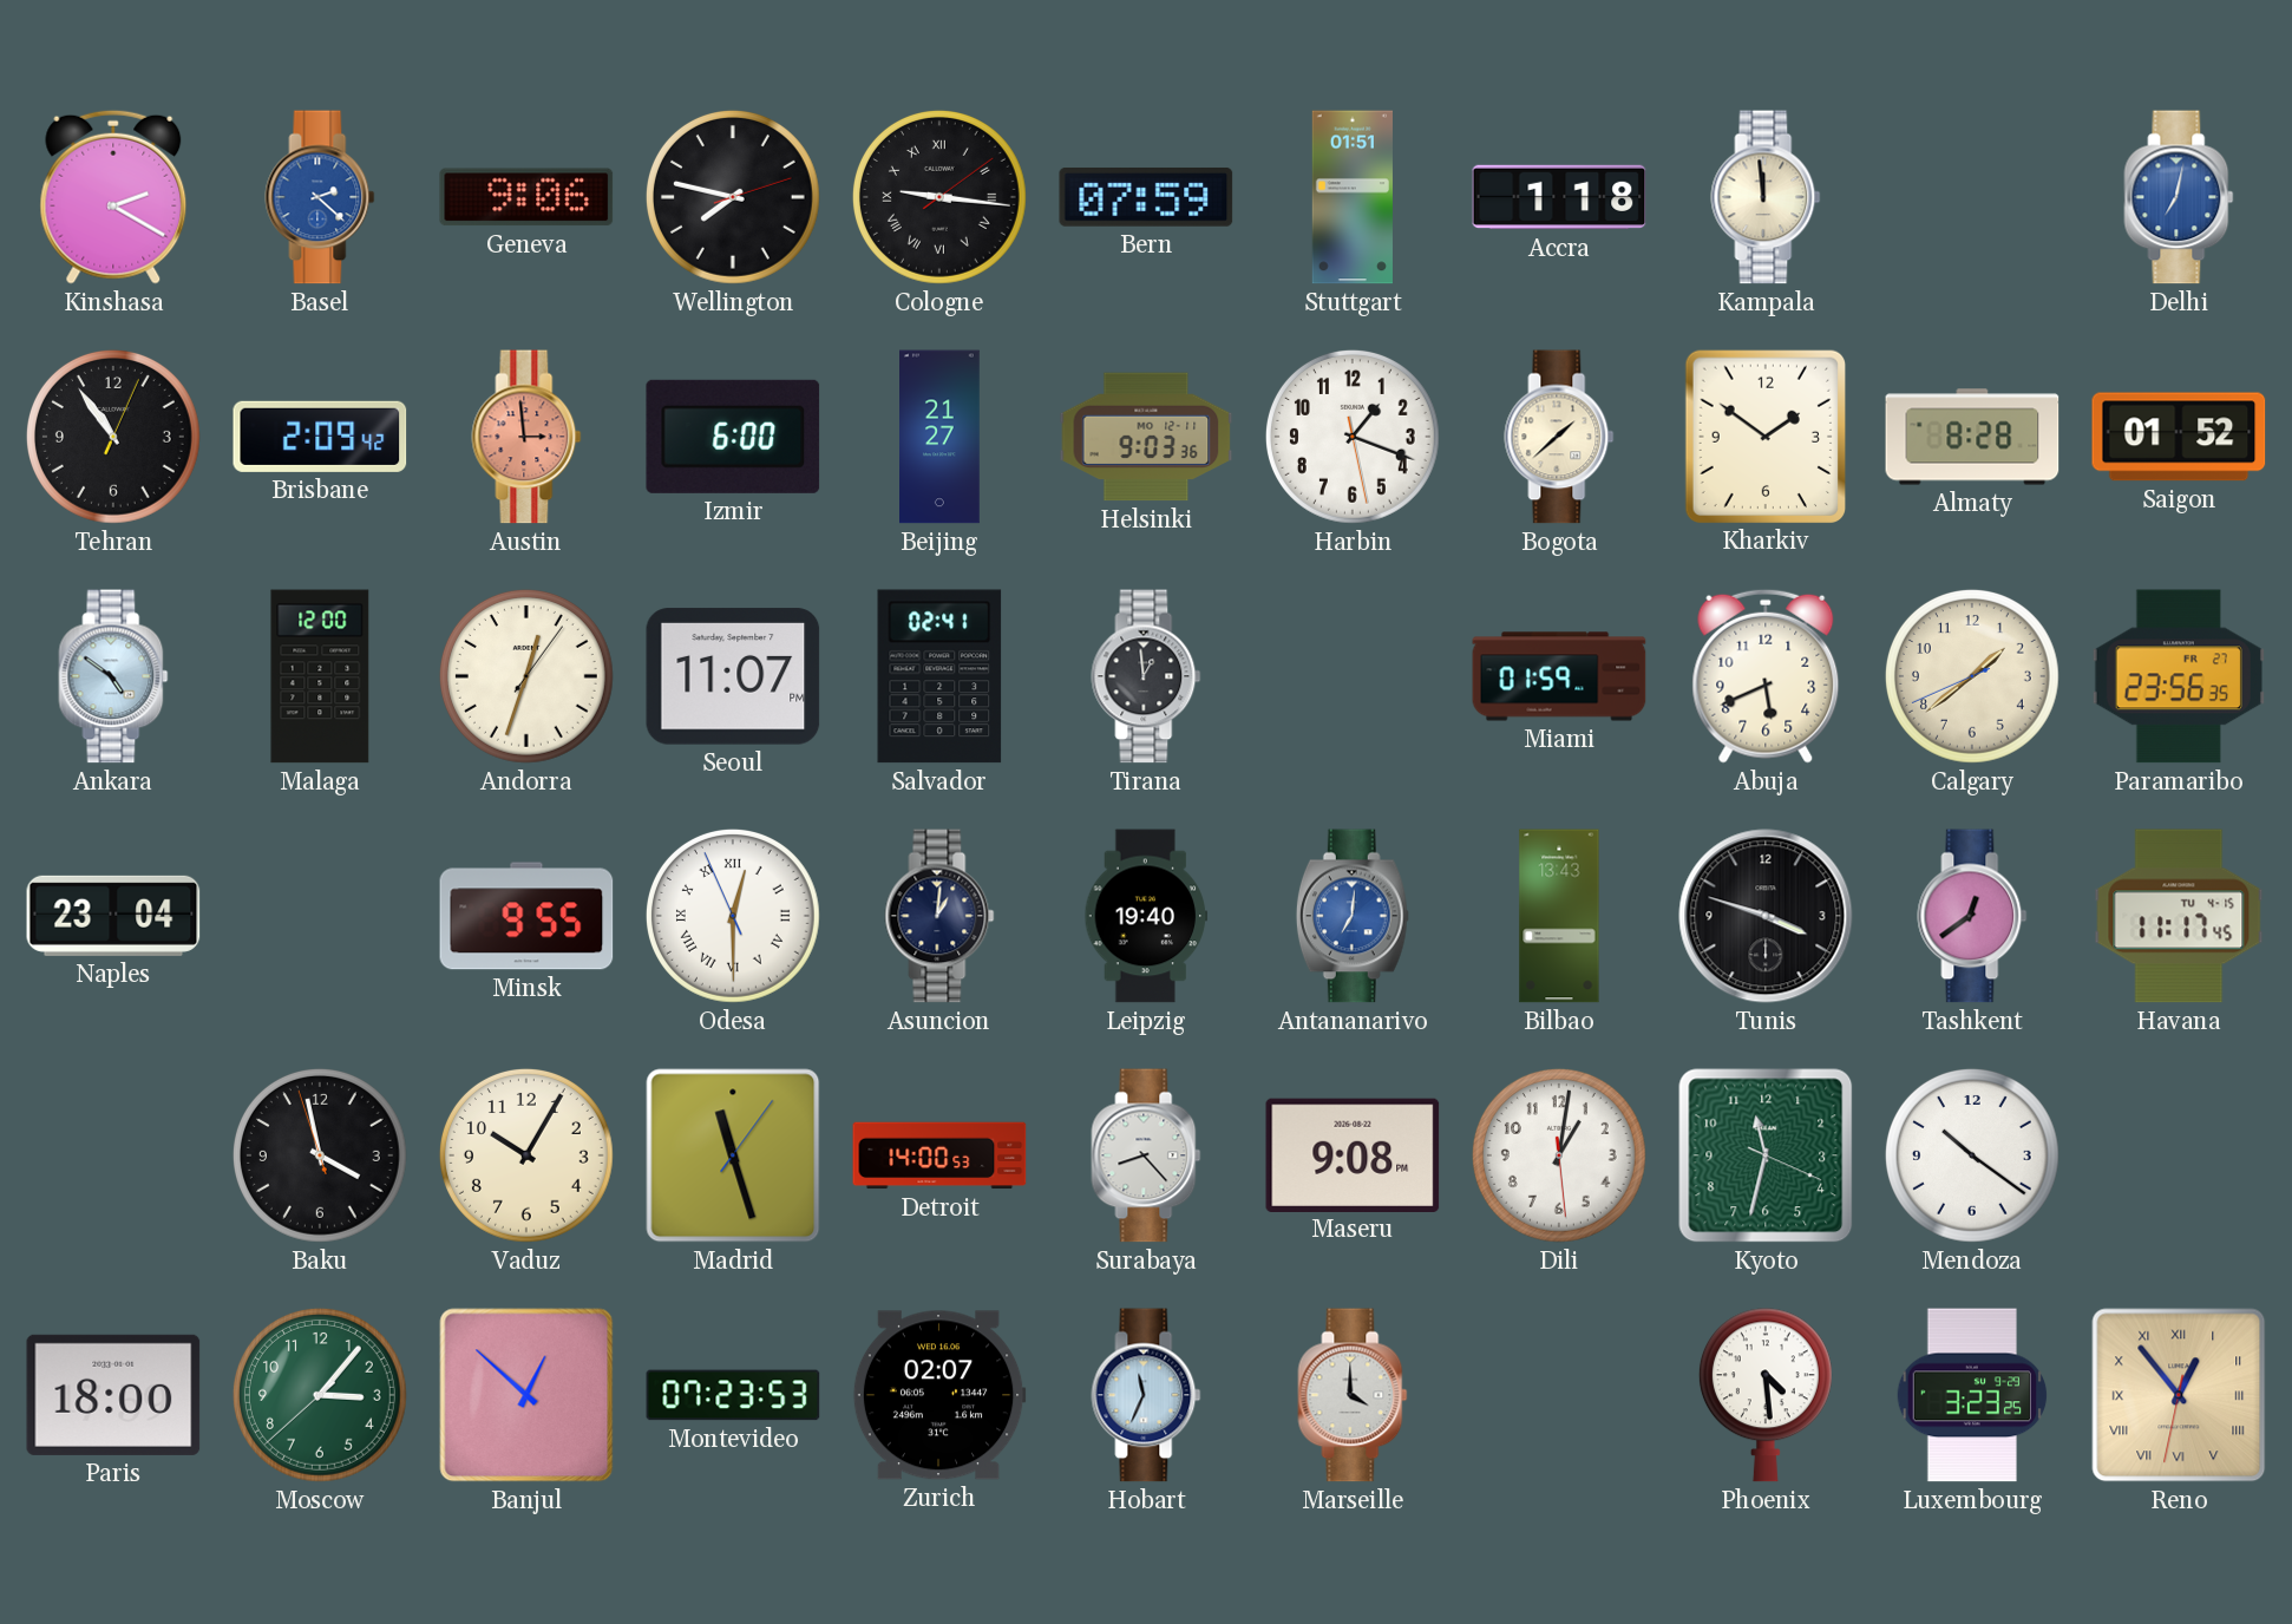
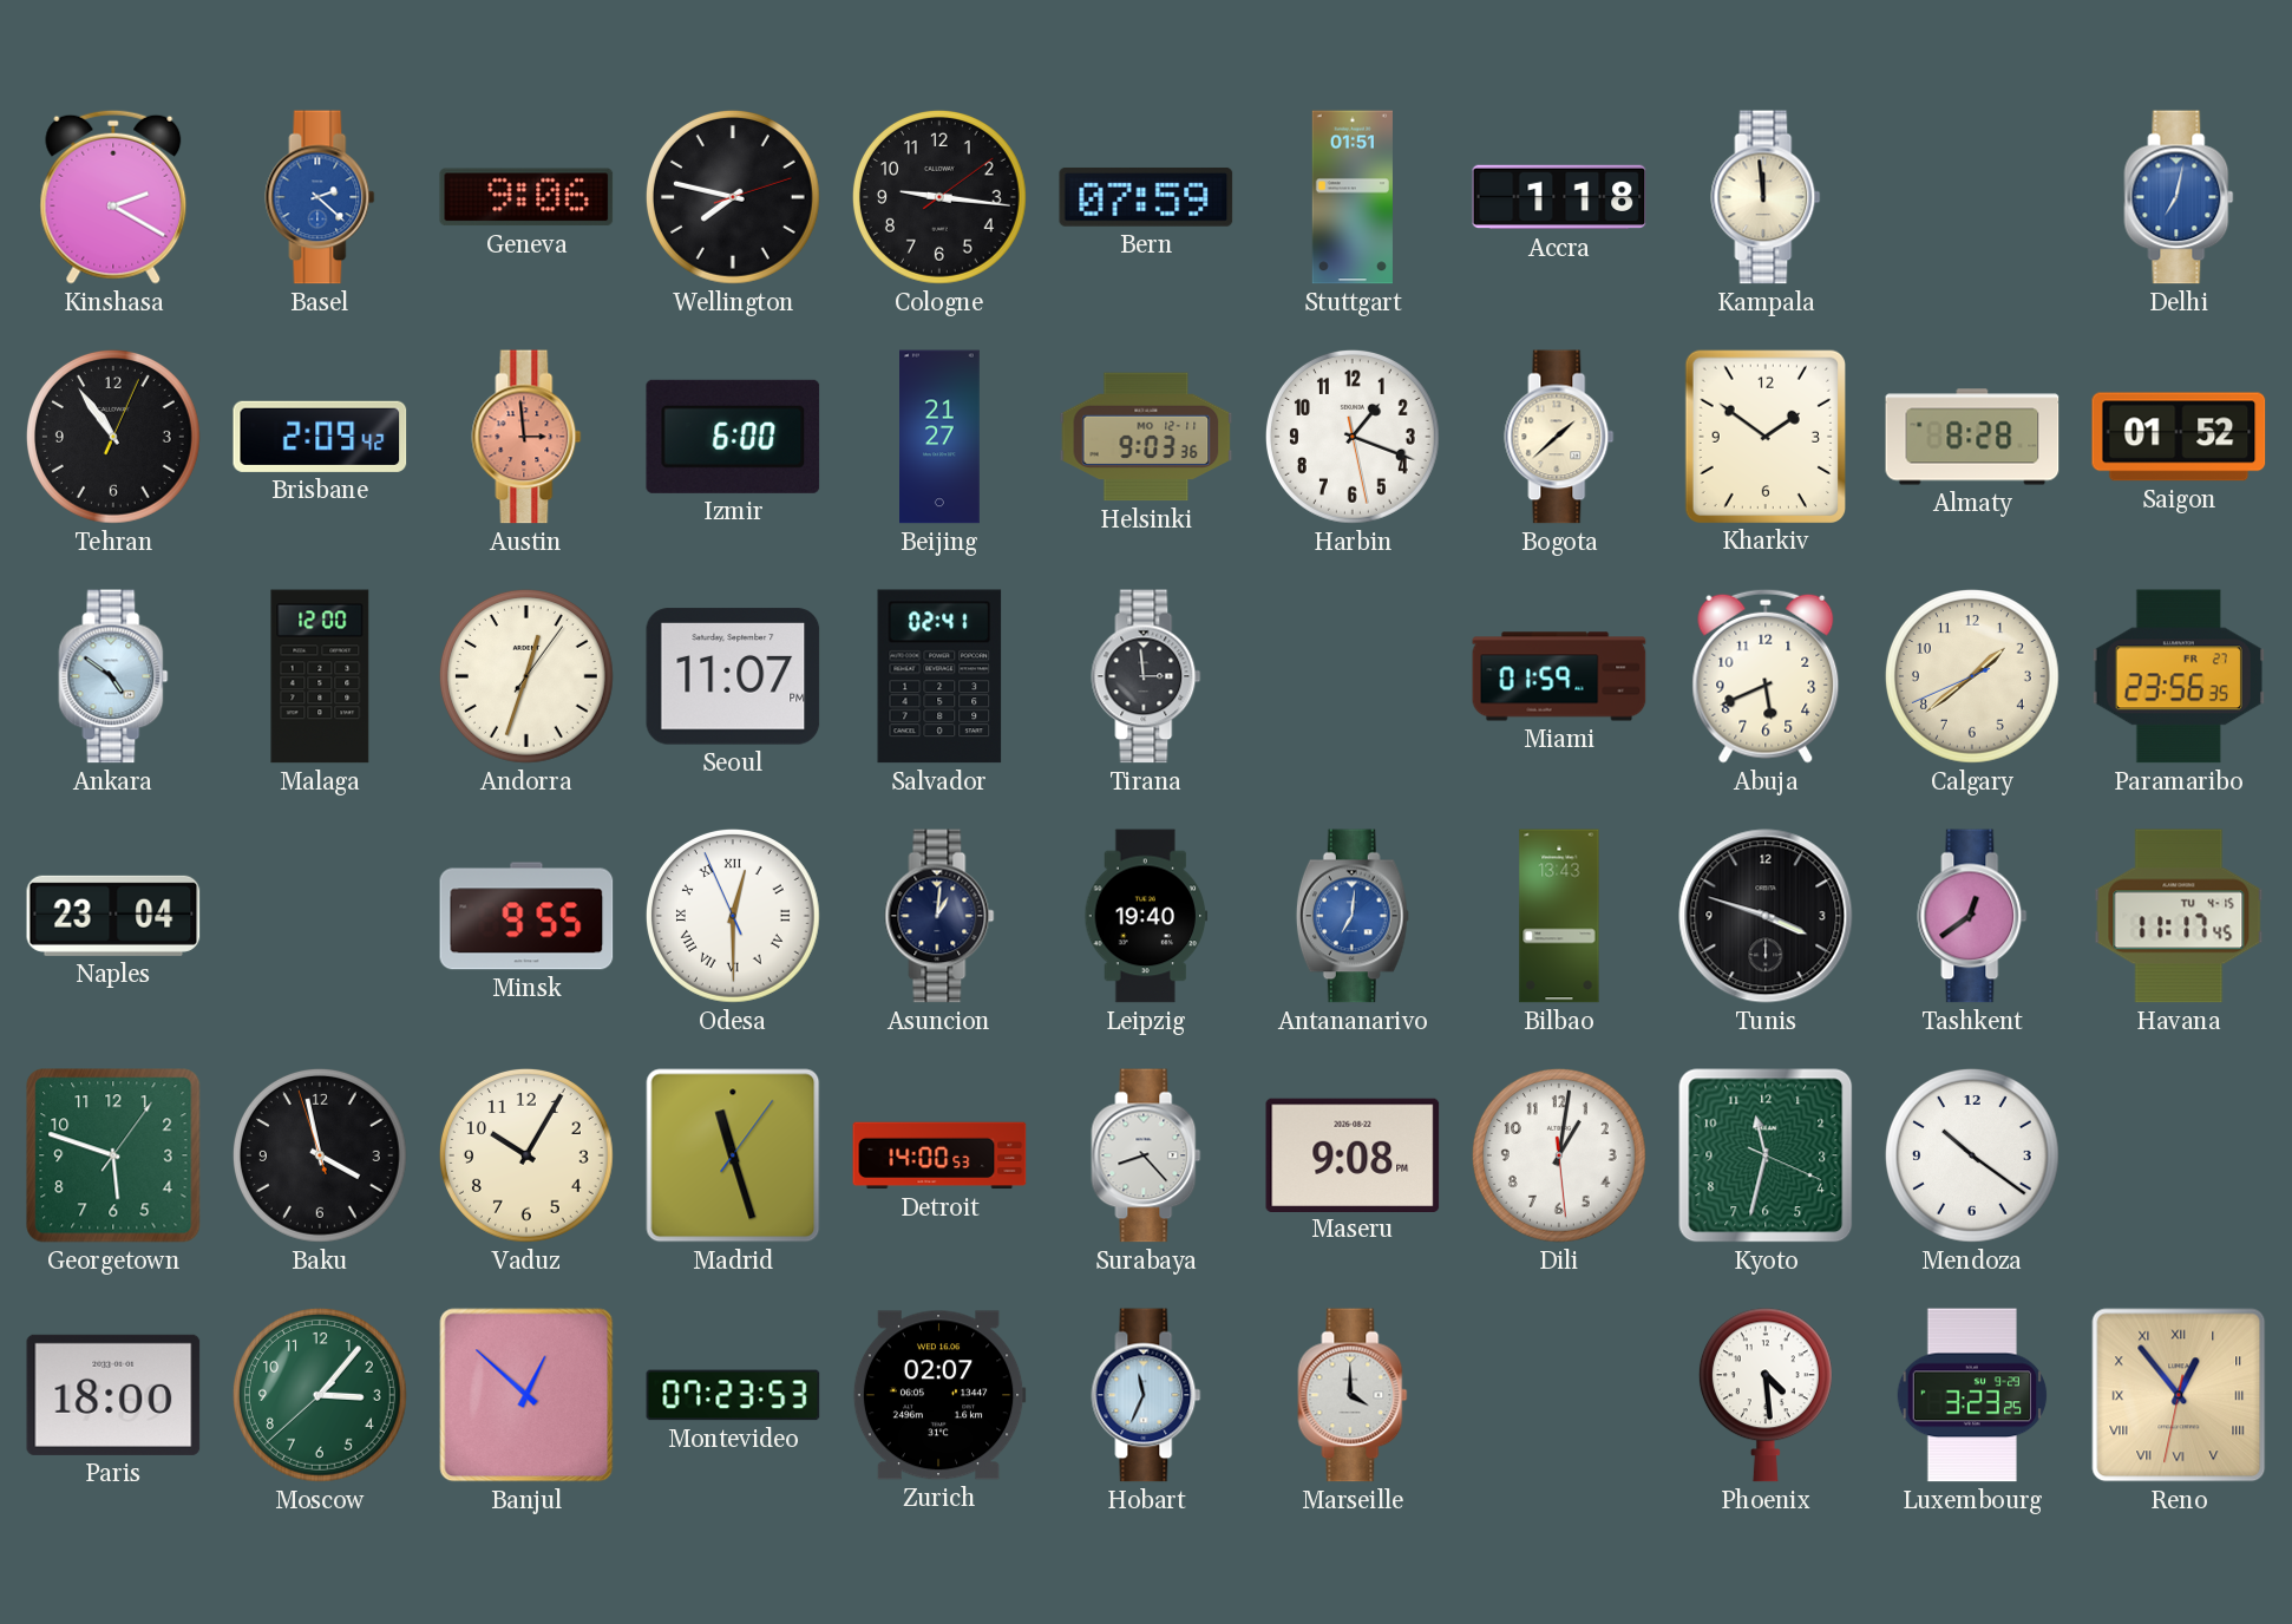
Cologne numerals: Roman -> Arabic (939, 197)
Tirana: 12:59 -> 2:59 (1146, 676)
Georgetown: none -> 5:48 (113, 1155)
